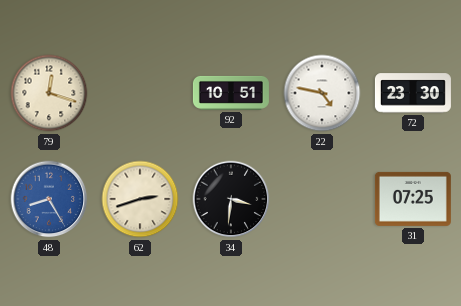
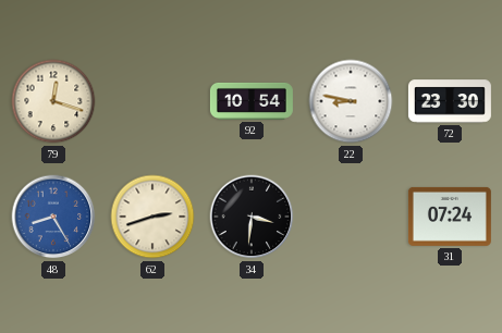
92: 10:51 -> 10:54 (252, 101)
22: 4:47 -> 8:47 (351, 101)
31: 07:25 -> 07:24 (450, 217)
